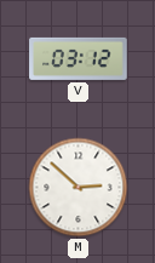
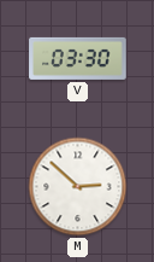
V: 03:12 -> 03:30 (78, 58)
